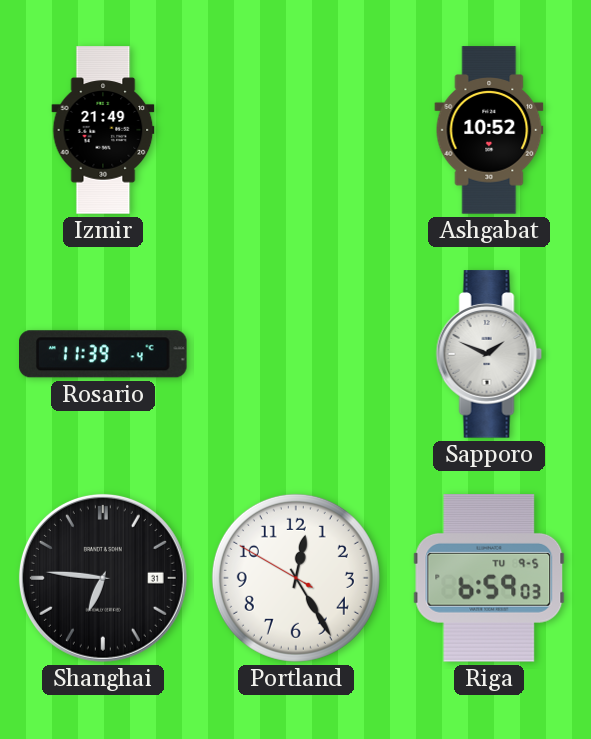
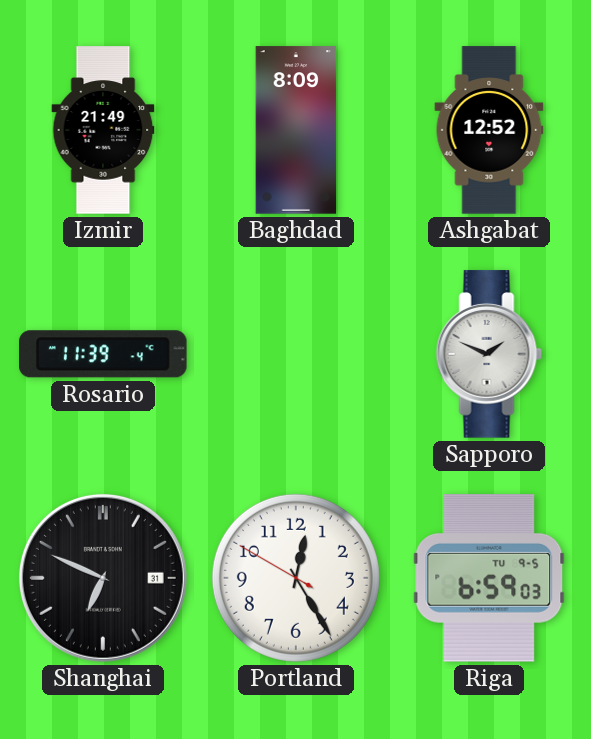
Baghdad: none -> 8:09 (296, 130)
Ashgabat: 10:52 -> 12:52 (489, 130)
Shanghai: 6:46 -> 6:49 (103, 578)
